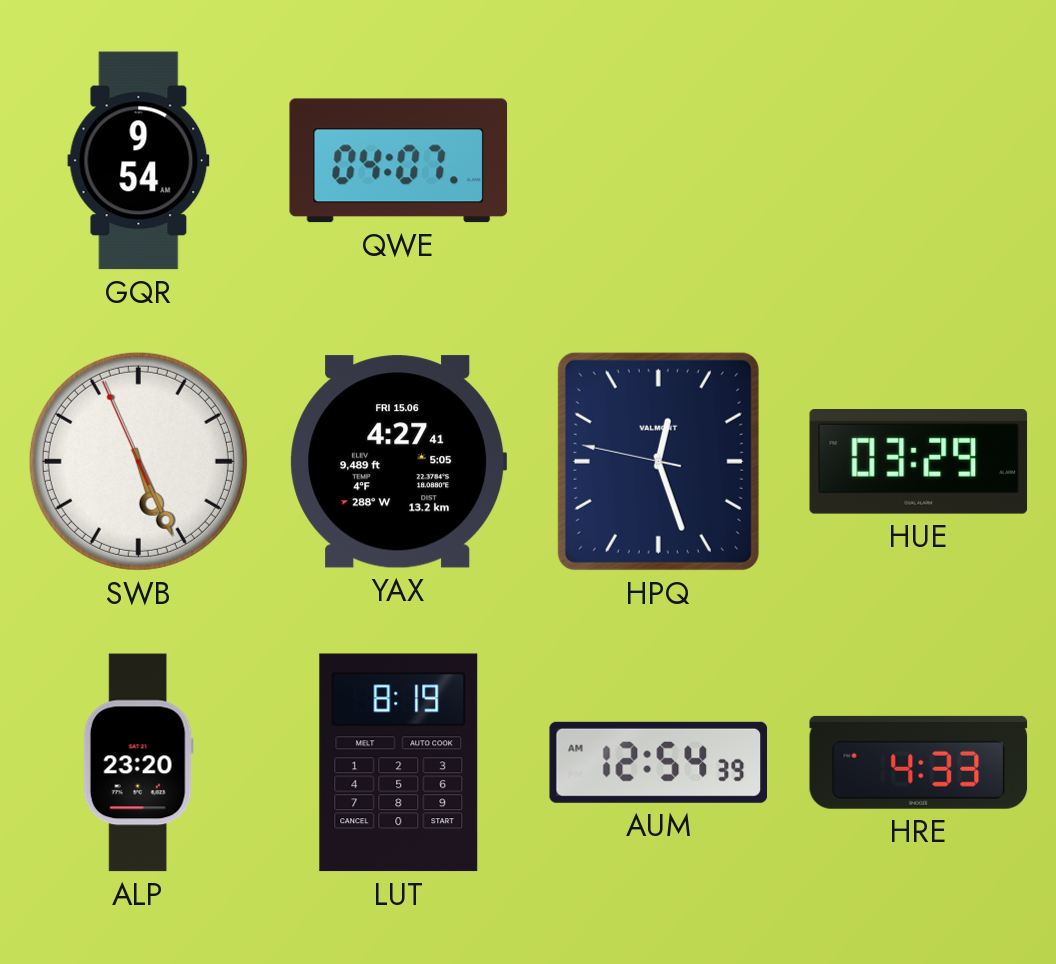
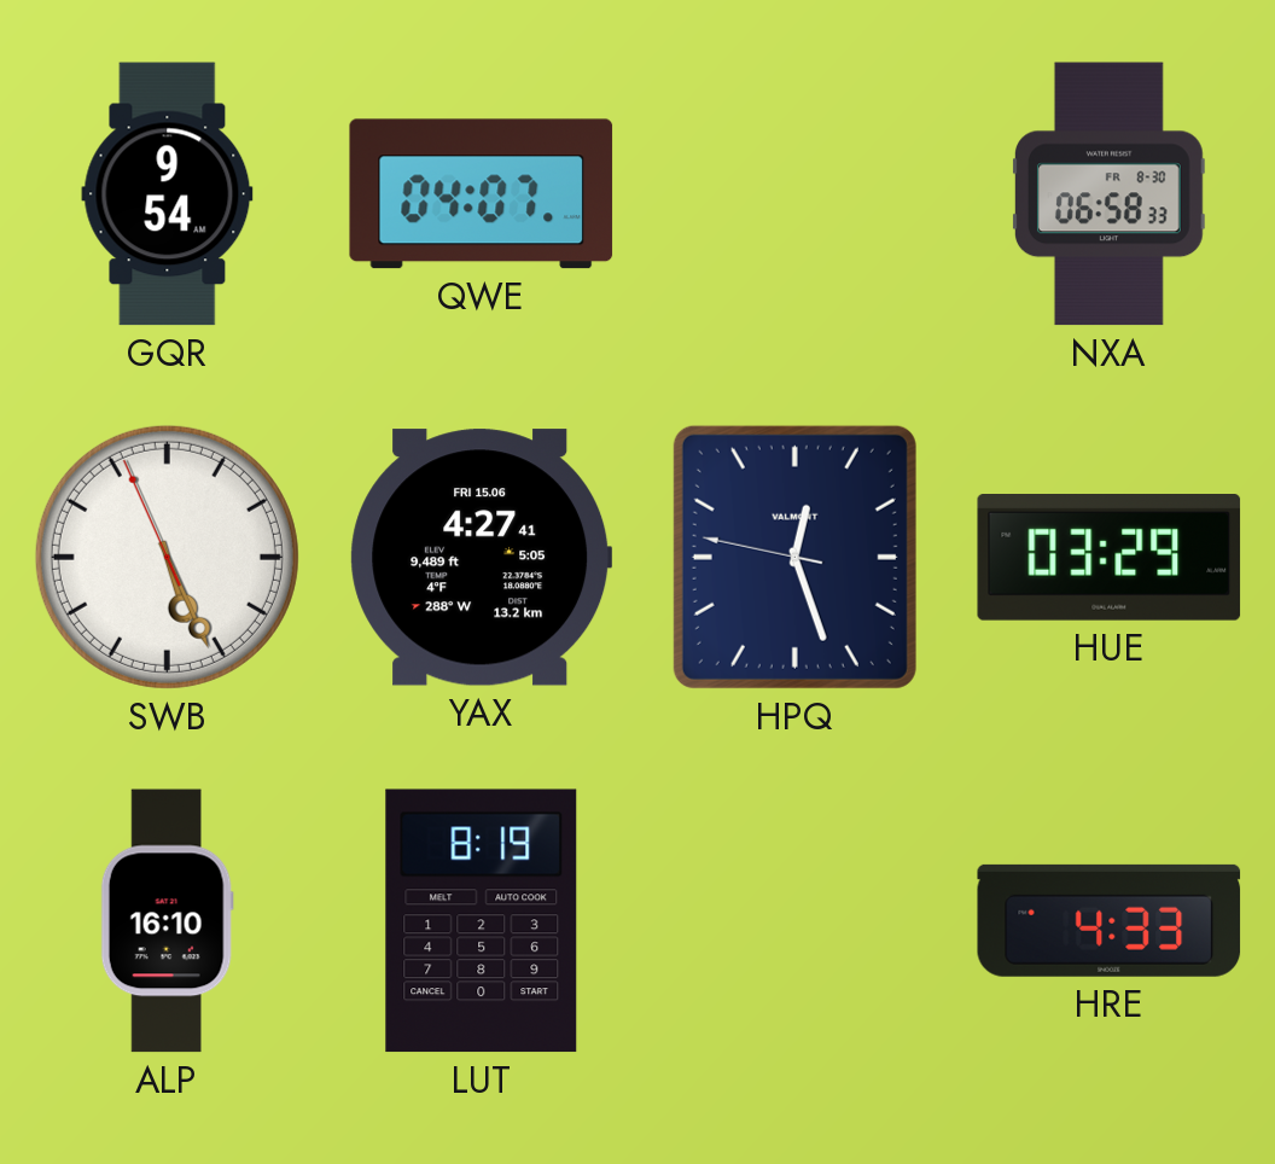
NXA: none -> 06:58 (1108, 194)
ALP: 23:20 -> 16:10 (167, 921)
AUM: 12:54 -> none (659, 762)
